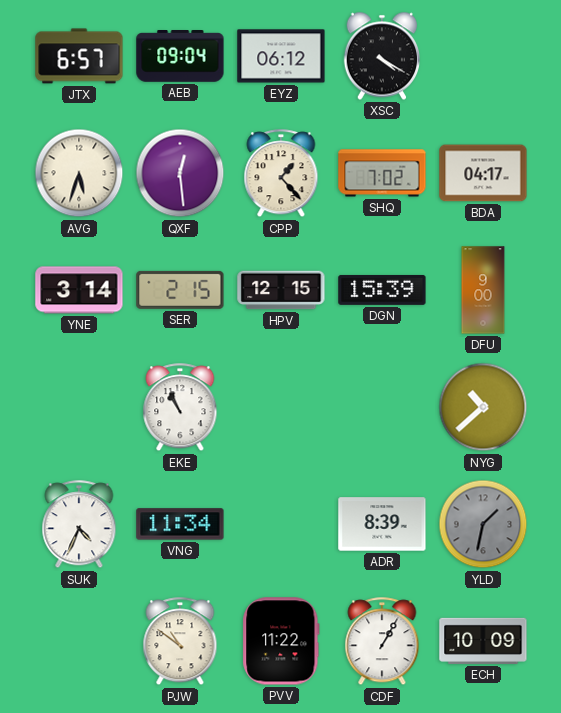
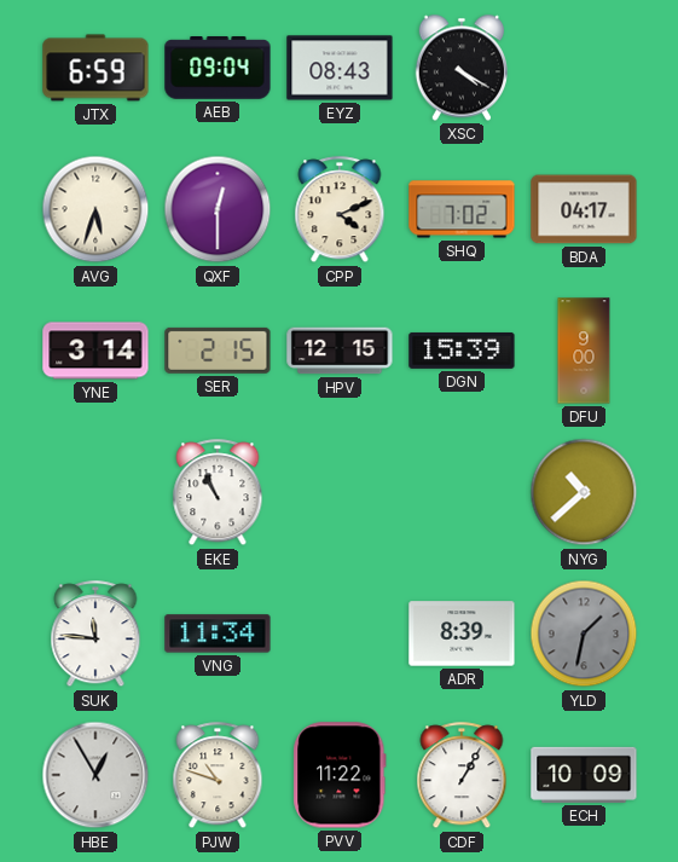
JTX: 6:57 -> 6:59 (95, 68)
EYZ: 06:12 -> 08:43 (340, 68)
QXF: 12:29 -> 12:30 (218, 209)
CPP: 1:23 -> 4:11 (340, 210)
SUK: 4:34 -> 11:46 (95, 635)
HBE: none -> 12:55 (95, 775)
PJW: 10:51 -> 10:48 (218, 776)
